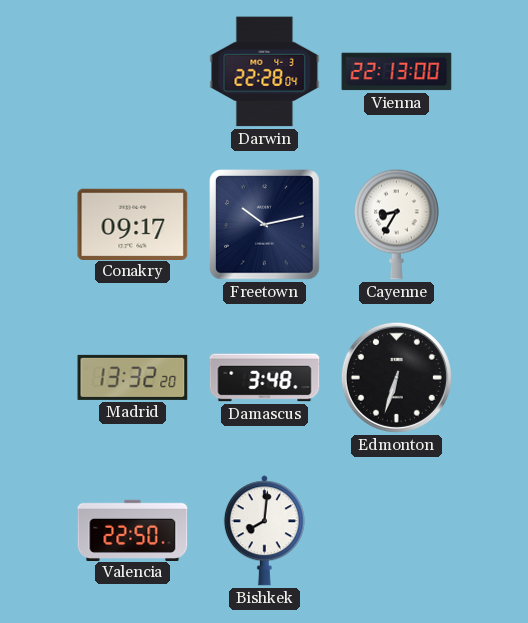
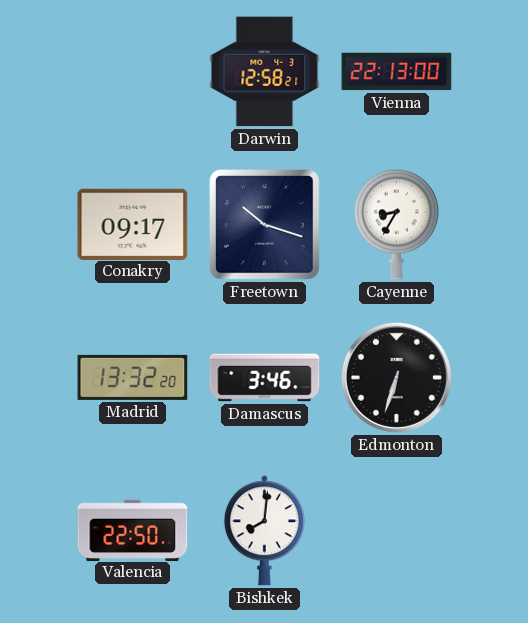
Darwin: 22:28 -> 12:58 (265, 72)
Freetown: 10:13 -> 10:18 (265, 225)
Damascus: 3:48 -> 3:46 (265, 378)
